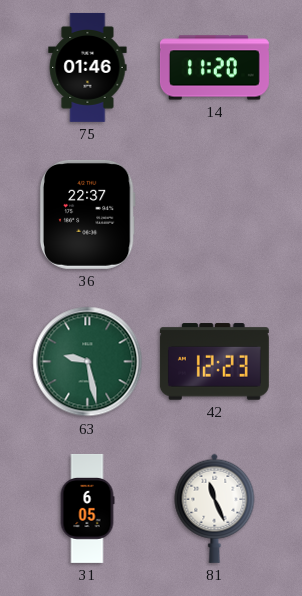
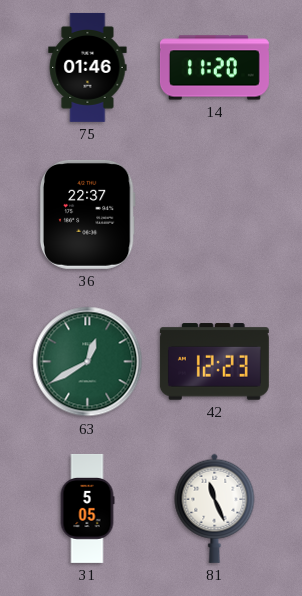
63: 9:28 -> 12:40 (88, 362)
31: 6:05 -> 5:05 (87, 508)
